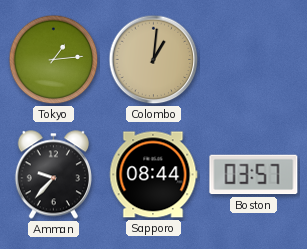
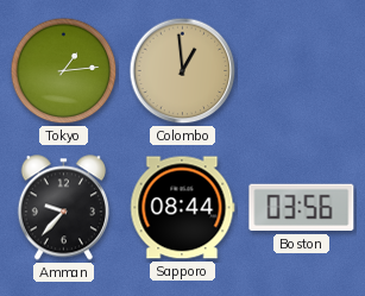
Colombo: 1:01 -> 12:59 (183, 71)
Boston: 03:57 -> 03:56 (302, 208)
